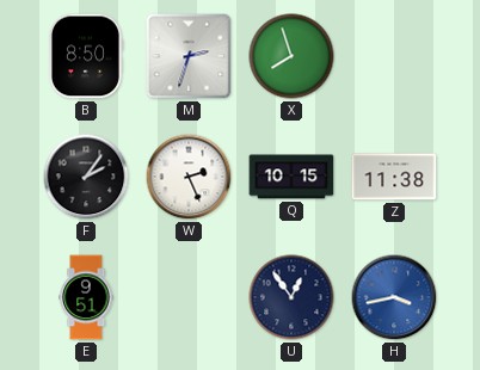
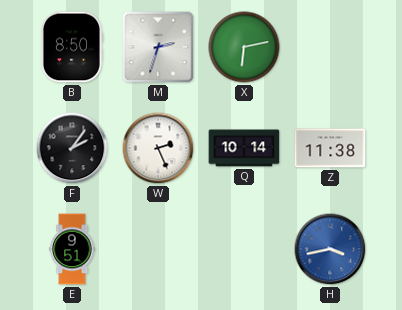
X: 7:57 -> 6:13 (244, 47)
Q: 10:15 -> 10:14 (244, 148)
U: 12:54 -> none (291, 297)
